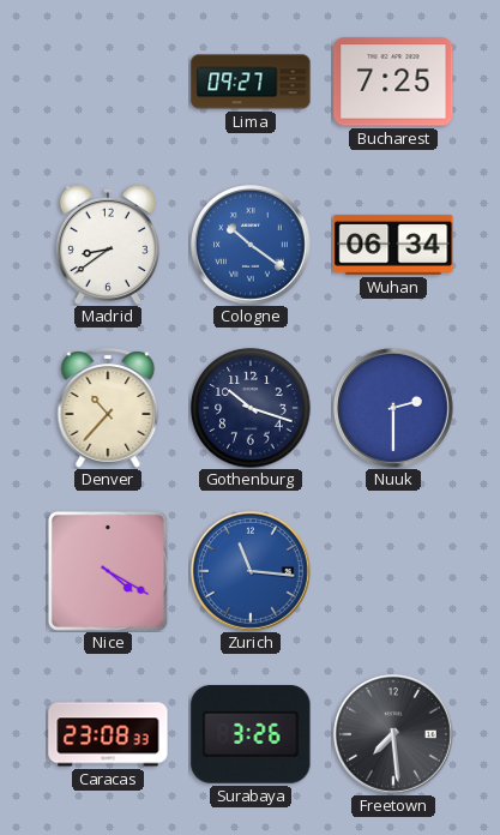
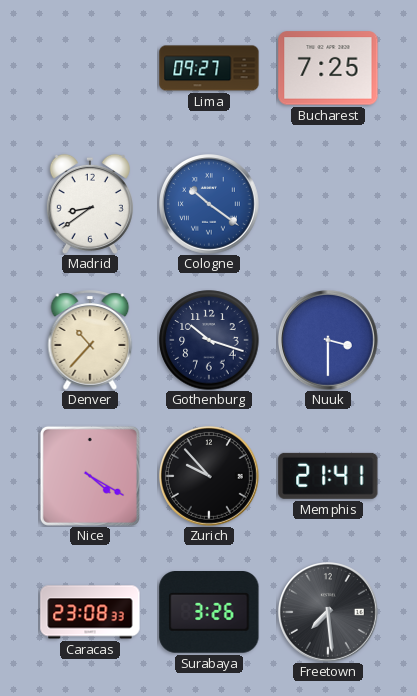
Wuhan: 06:34 -> none (393, 245)
Nuuk: 2:30 -> 3:30 (329, 341)
Zurich: 11:16 -> 9:53 (210, 477)
Zurich dial: blue -> black (210, 477)
Memphis: none -> 21:41 (328, 476)
